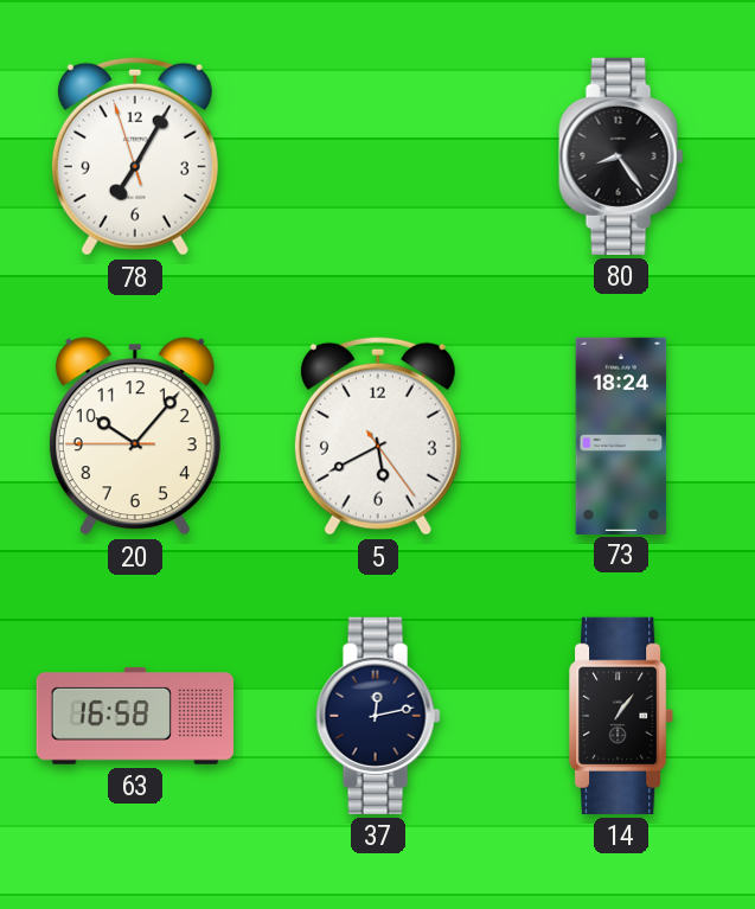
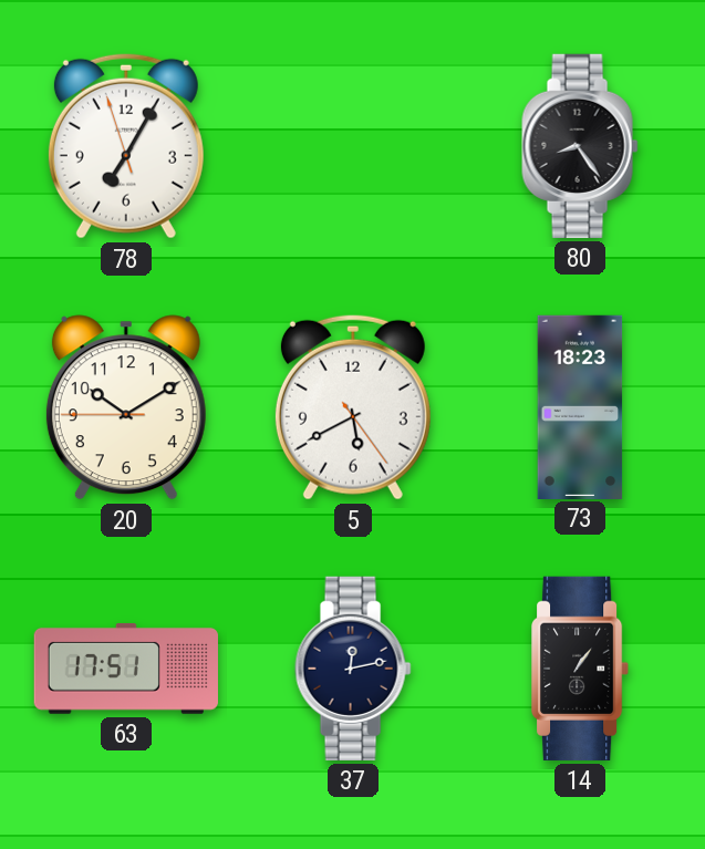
20: 10:06 -> 10:09 (126, 407)
73: 18:24 -> 18:23 (580, 406)
63: 16:58 -> 17:51 (126, 669)
